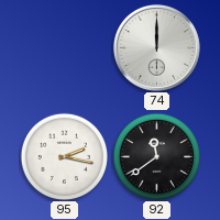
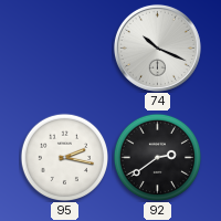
74: 12:00 -> 10:19 (157, 48)
92: 11:39 -> 2:39 (157, 157)
